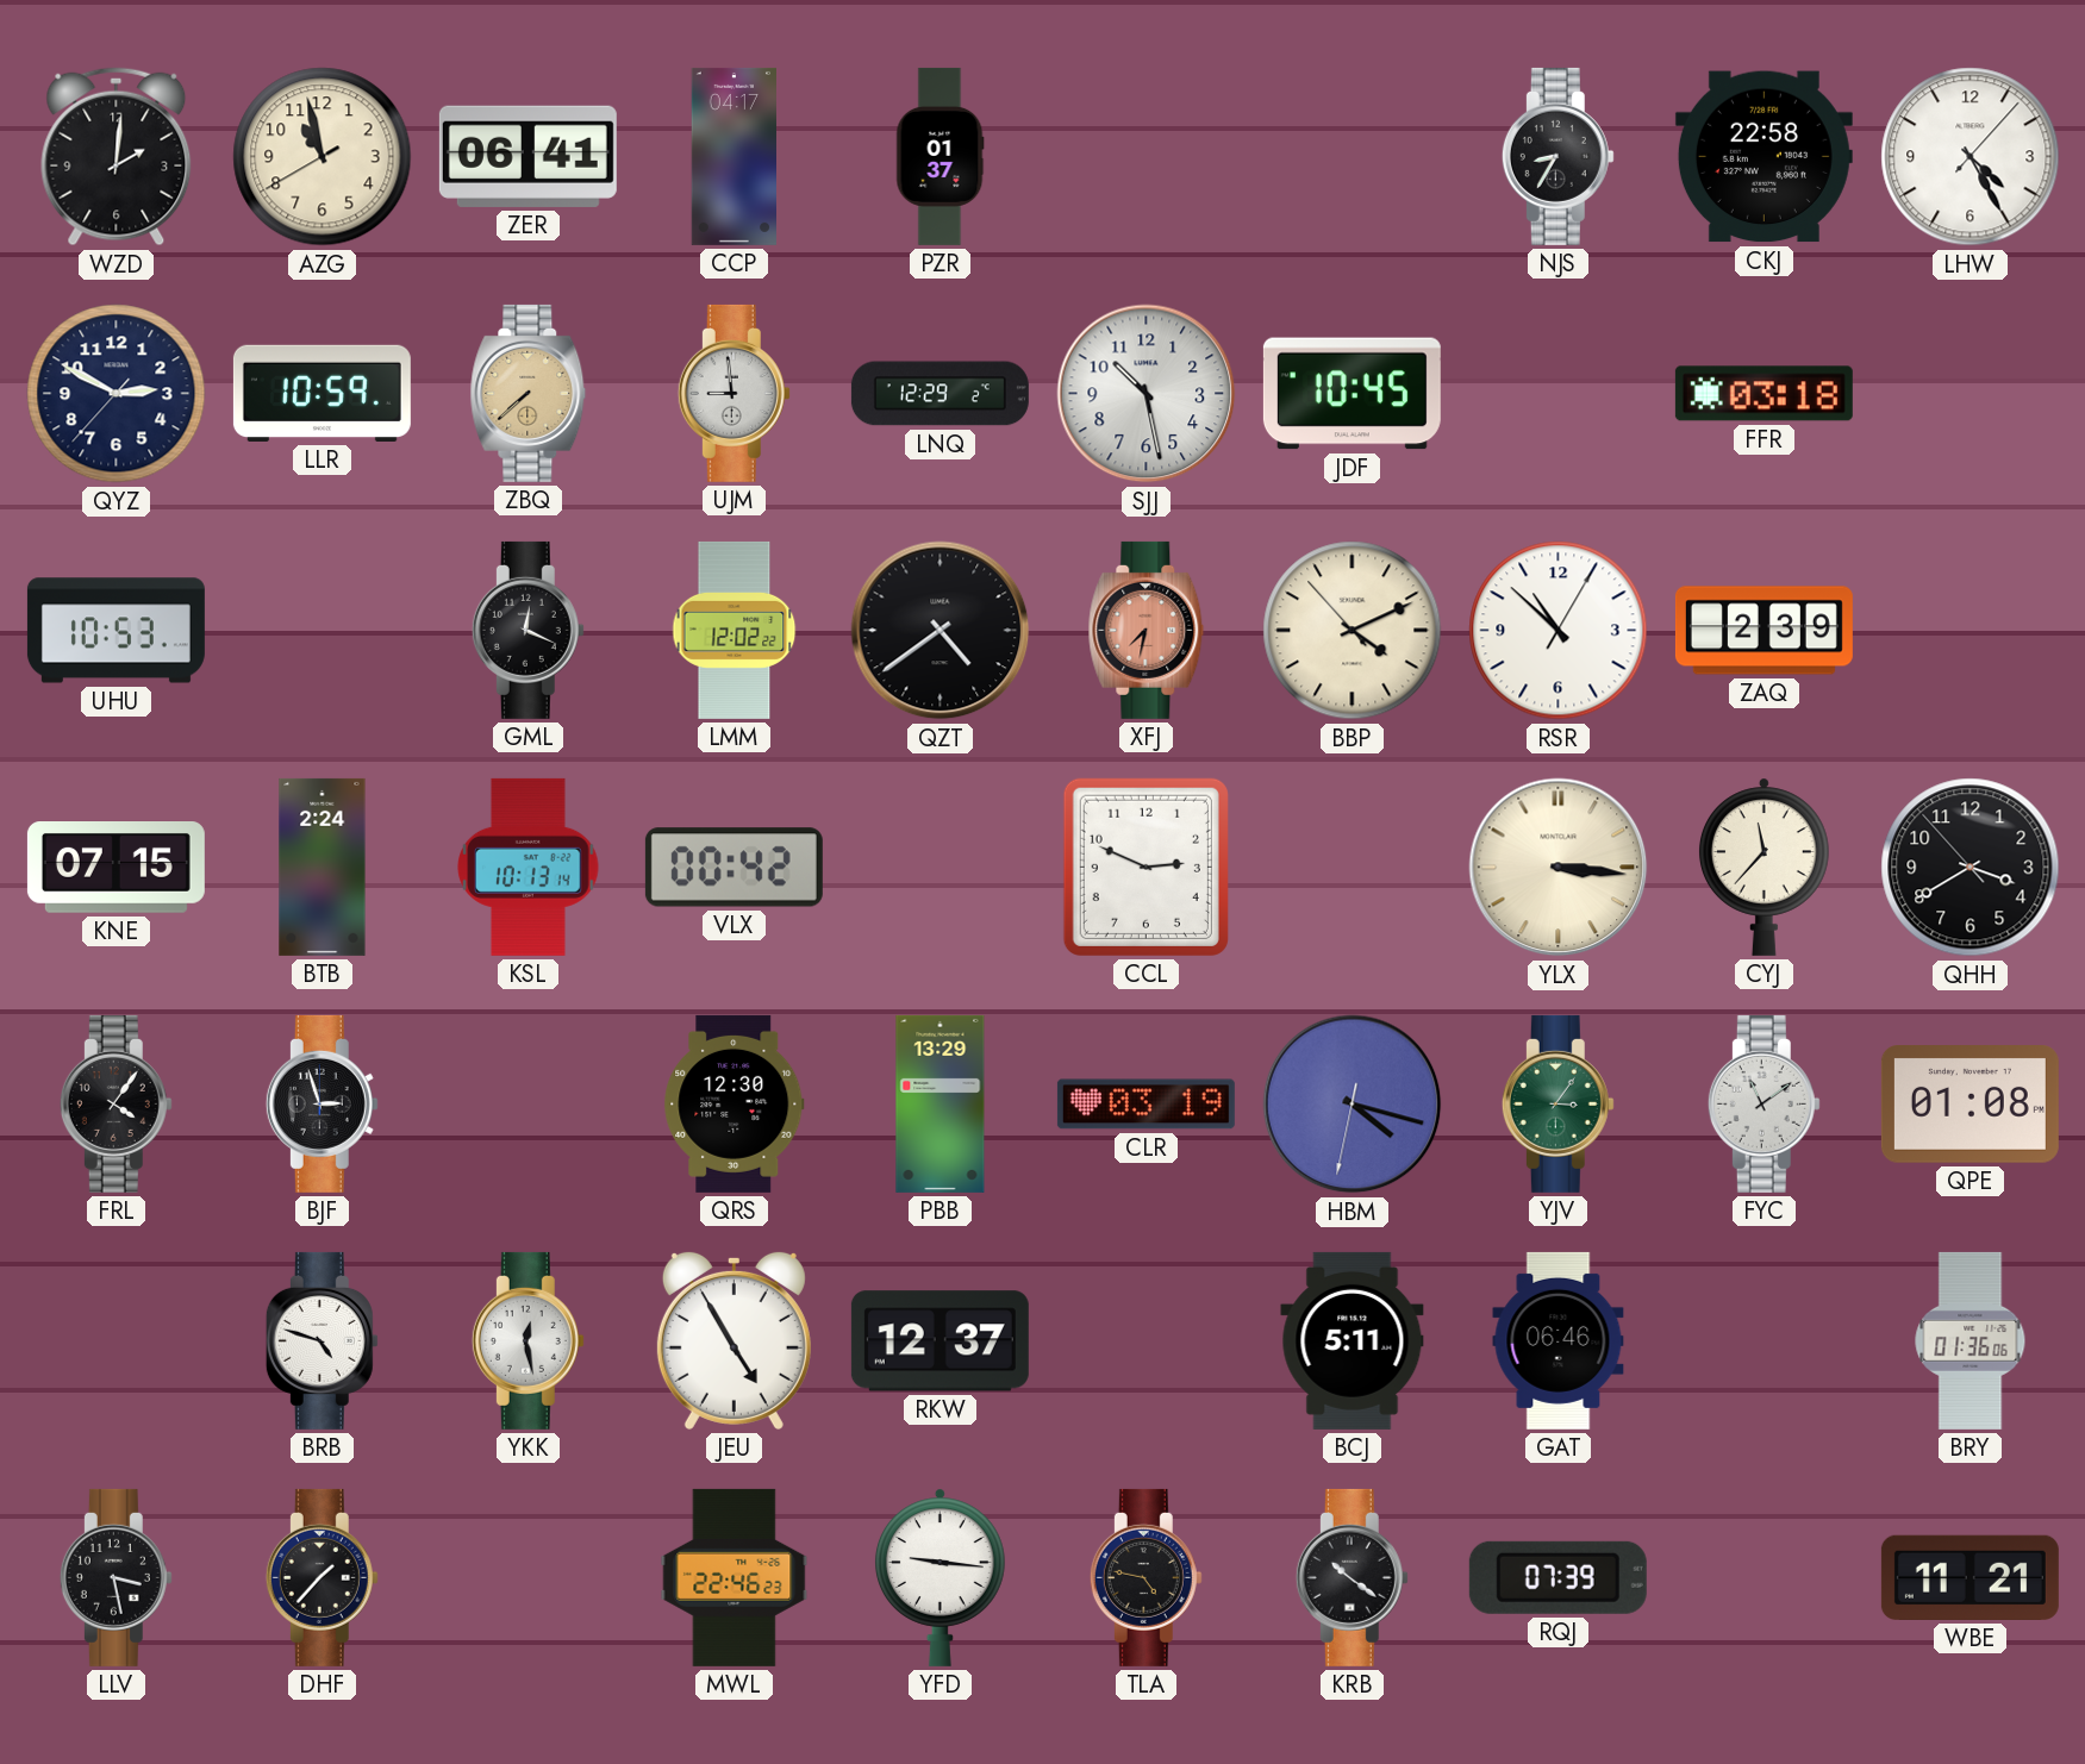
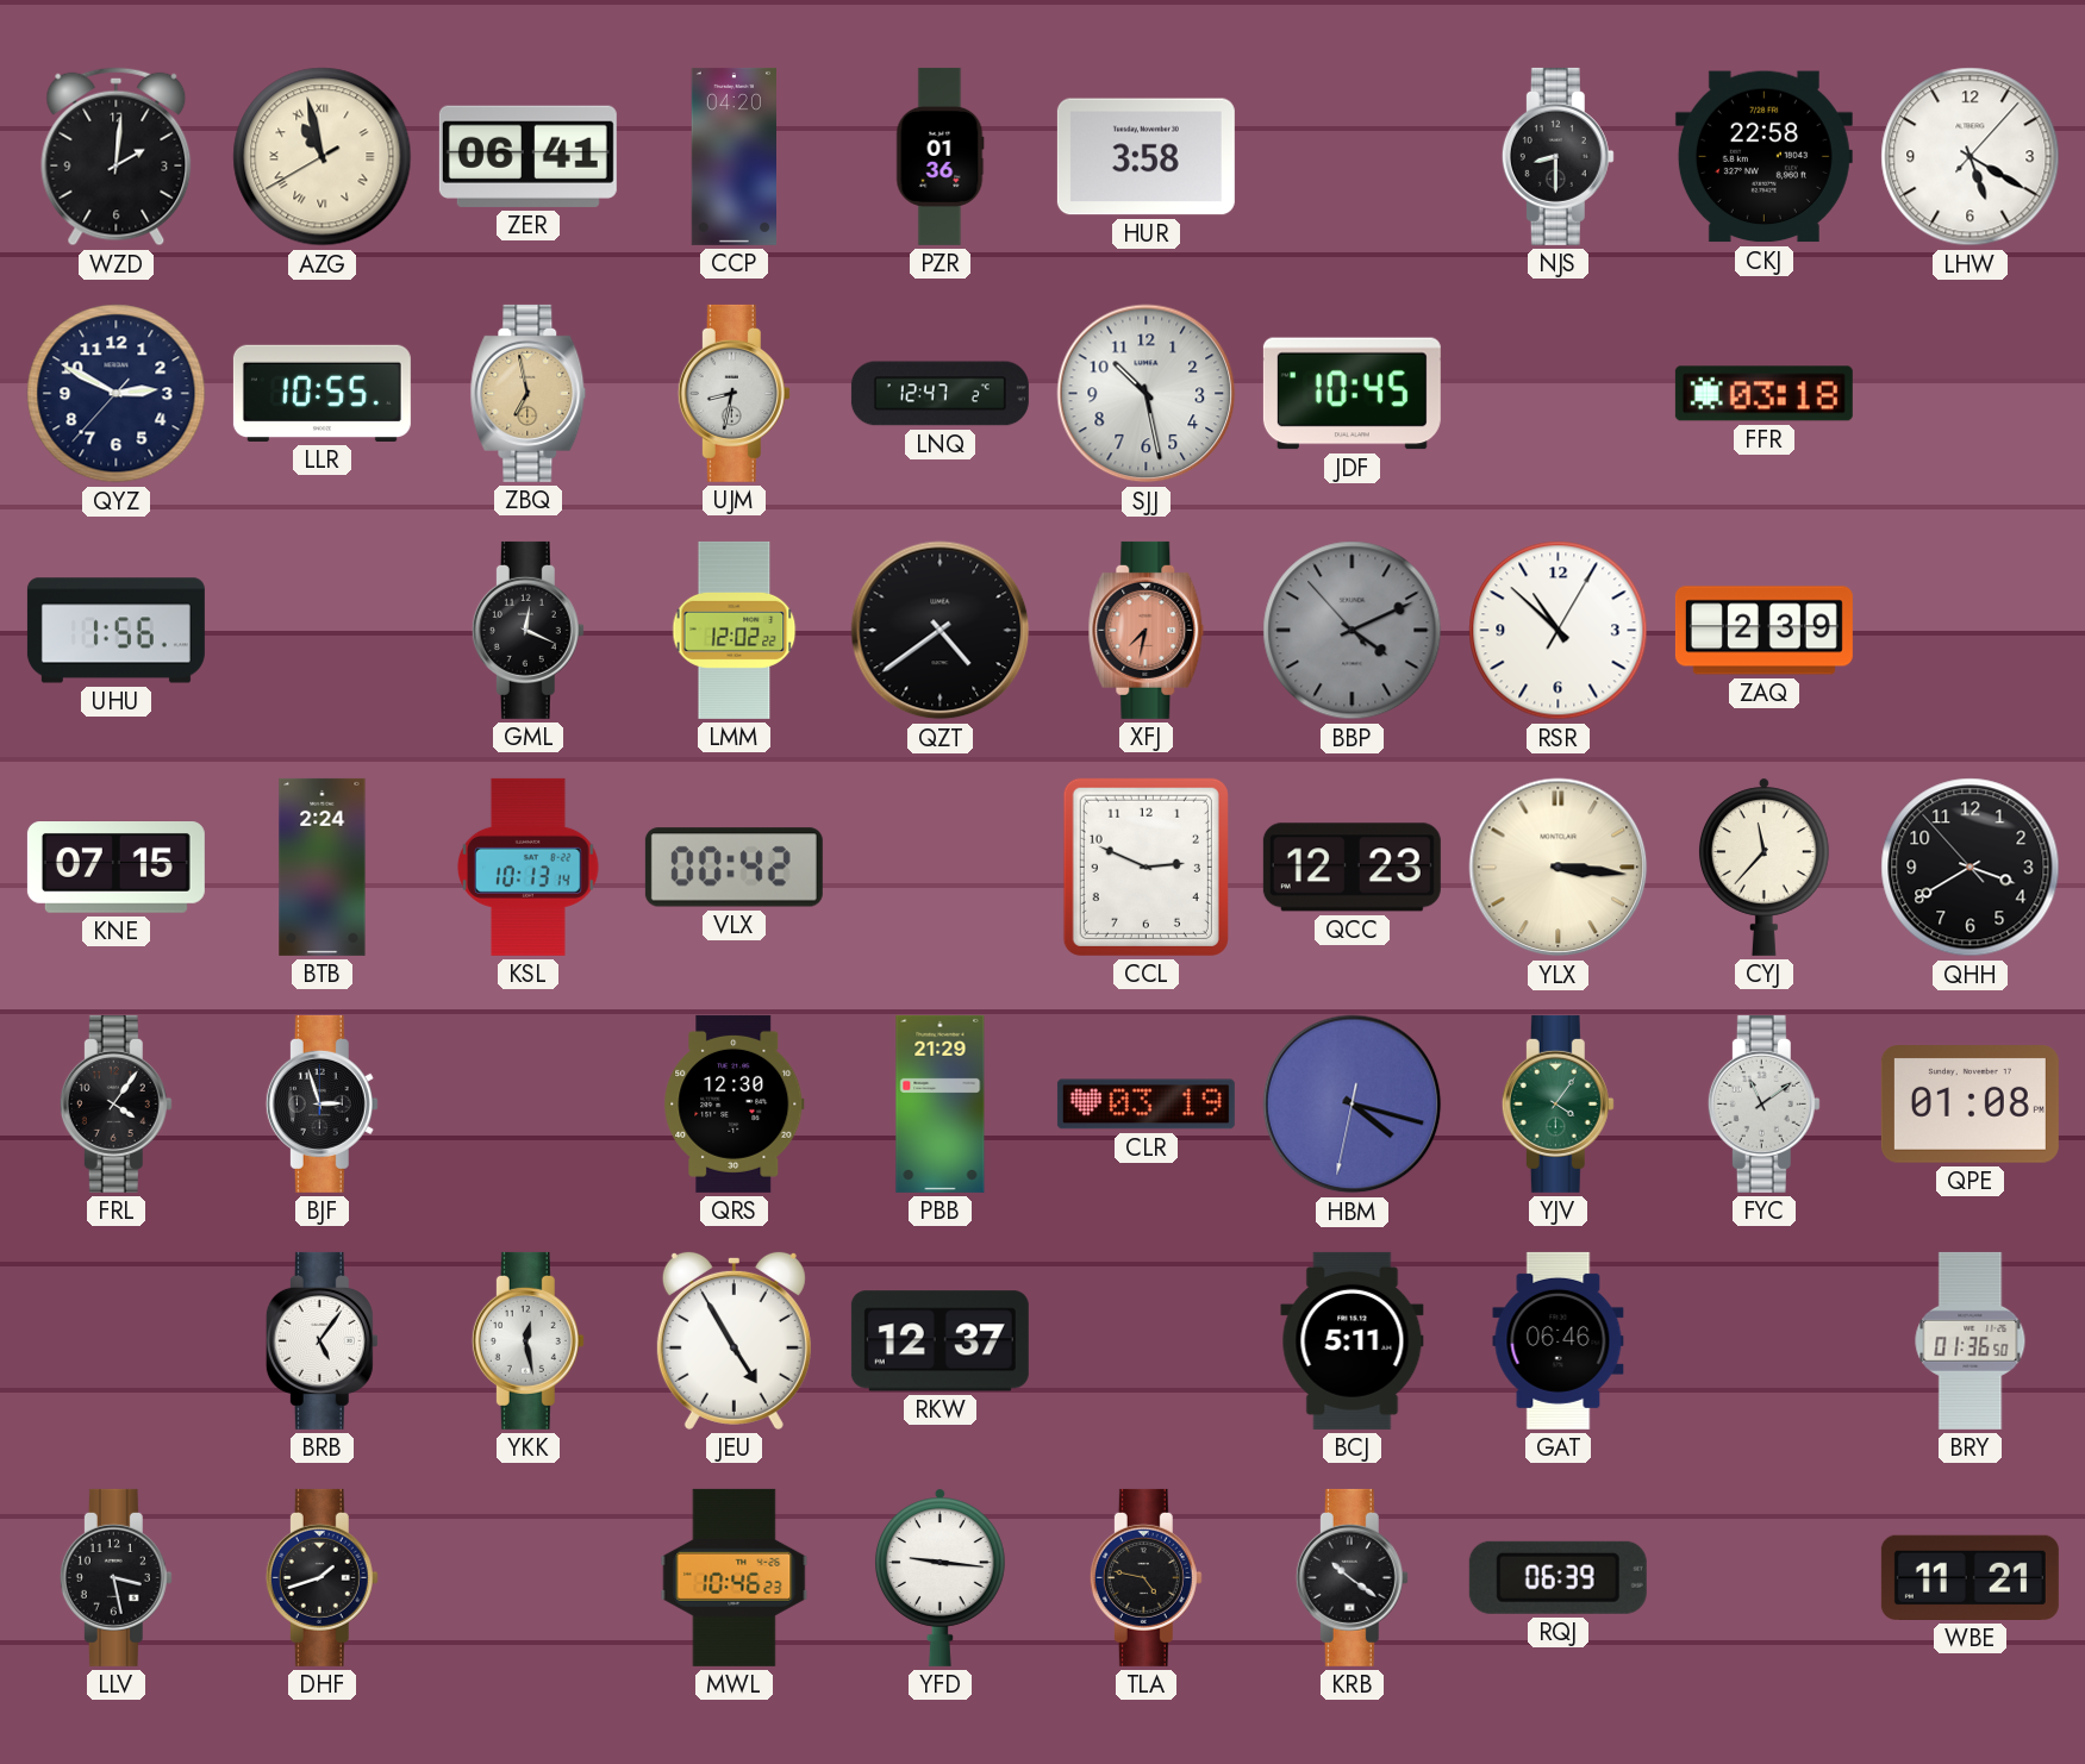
AZG numerals: Arabic -> Roman (323, 157)
CCP: 04:17 -> 04:20 (734, 156)
PZR: 01:37 -> 01:36 (941, 156)
HUR: none -> 3:58 (1145, 157)
NJS: 8:35 -> 8:30 (1557, 156)
LHW: 4:25 -> 5:20 (1971, 157)
LLR: 10:59 -> 10:55 (322, 393)
ZBQ: 7:38 -> 6:58 (529, 393)
UJM: 8:59 -> 8:32 (734, 393)
LNQ: 12:29 -> 12:47 (940, 394)
UHU: 10:53 -> 1:56 (116, 631)
BBP dial: cream -> grey (1353, 631)
QCC: none -> 12:23 (1351, 868)
PBB: 13:29 -> 21:29 (941, 1103)
YJV: 3:06 -> 4:06 (1557, 1103)
BRB: 4:48 -> 5:06 (322, 1340)
BRY: 01:36:06 -> 01:36:50 (1971, 1340)
DHF: 1:37 -> 1:42 (322, 1577)
MWL: 22:46 -> 10:46 (735, 1577)
RQJ: 07:39 -> 06:39 (1557, 1577)
